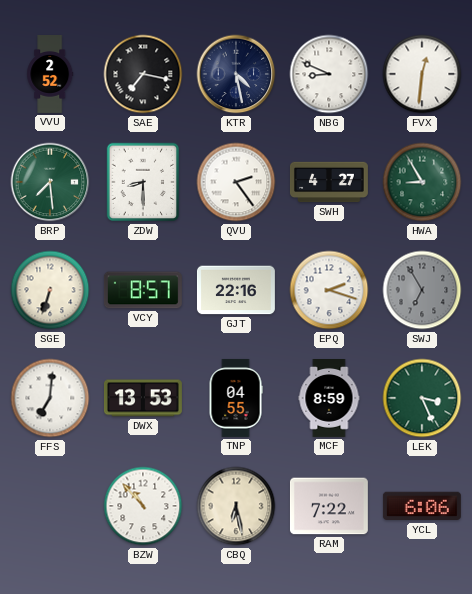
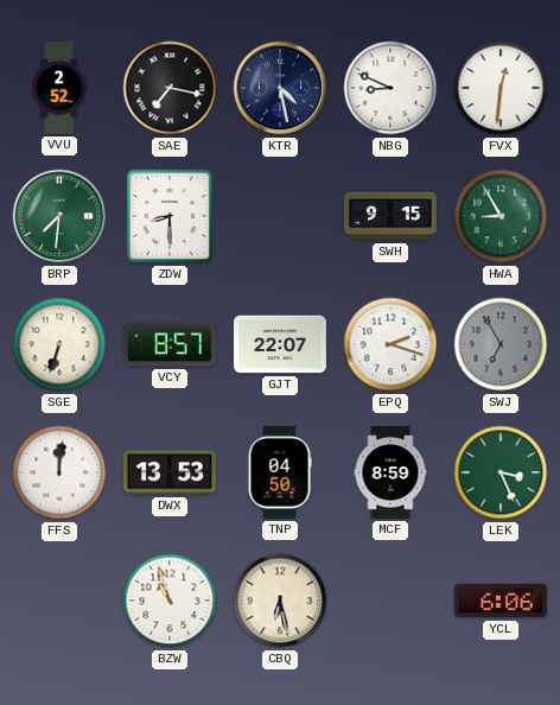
BRP: 7:29 -> 7:31 (59, 216)
QVU: 2:24 -> none (236, 182)
SWH: 4:27 -> 9:15 (390, 216)
GJT: 22:16 -> 22:07 (280, 344)
FFS: 7:01 -> 12:01 (59, 472)
TNP: 04:55 -> 04:50 (280, 472)
BZW: 10:53 -> 10:57 (170, 601)
RAM: 7:22 -> none (329, 506)
